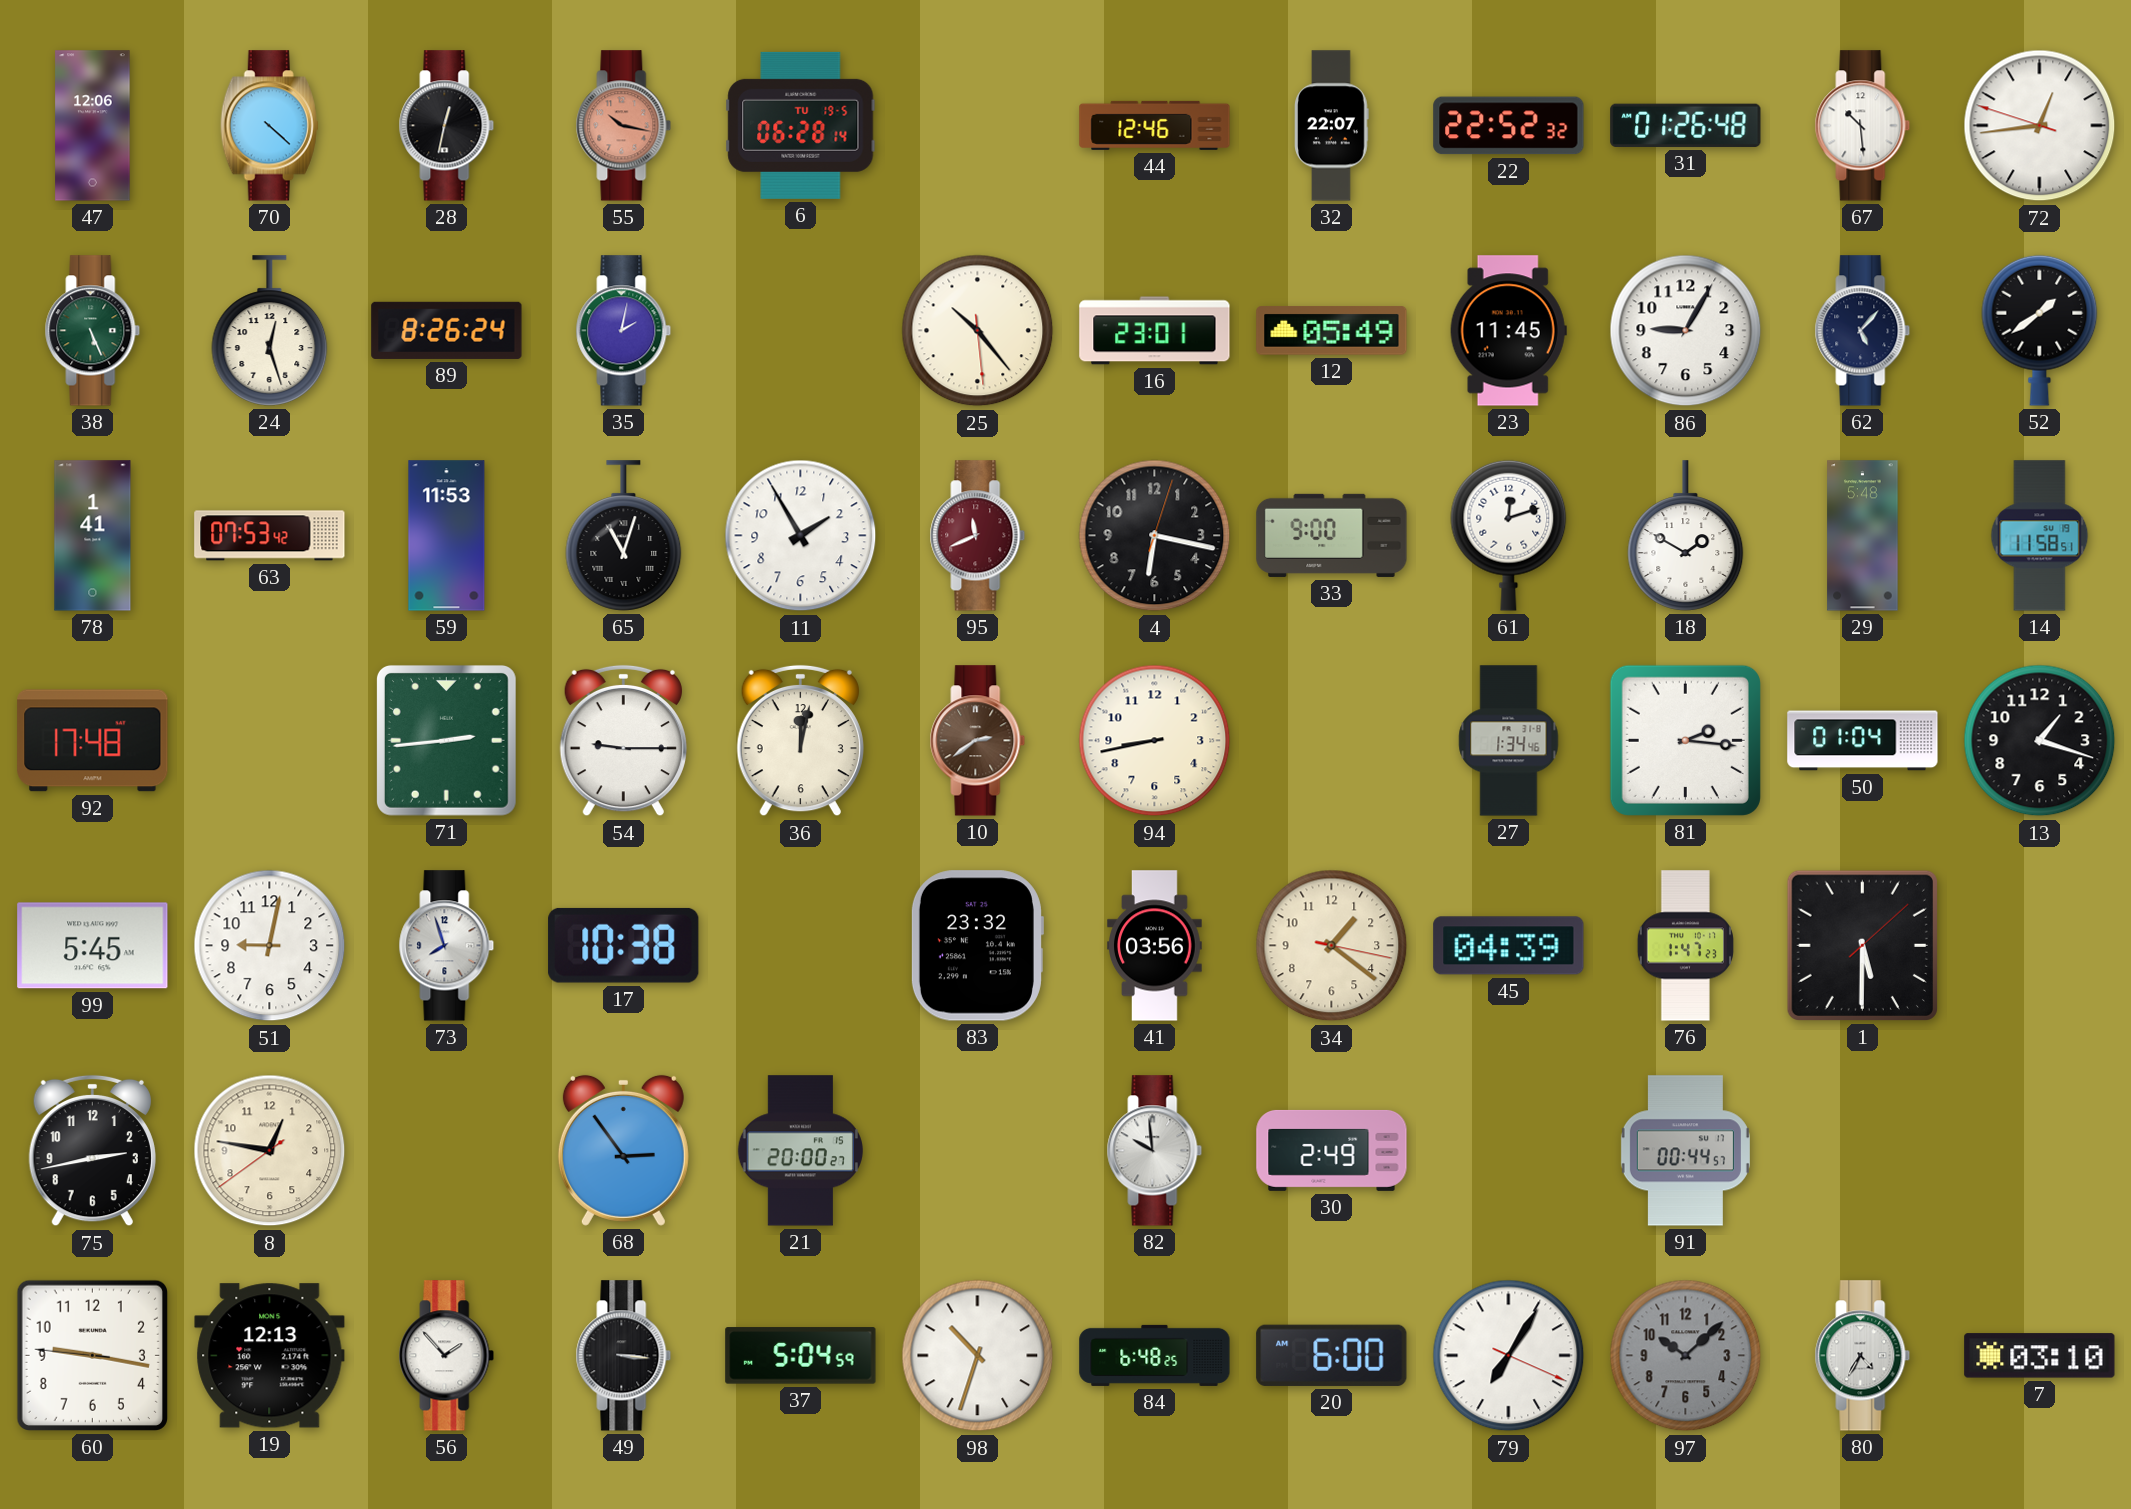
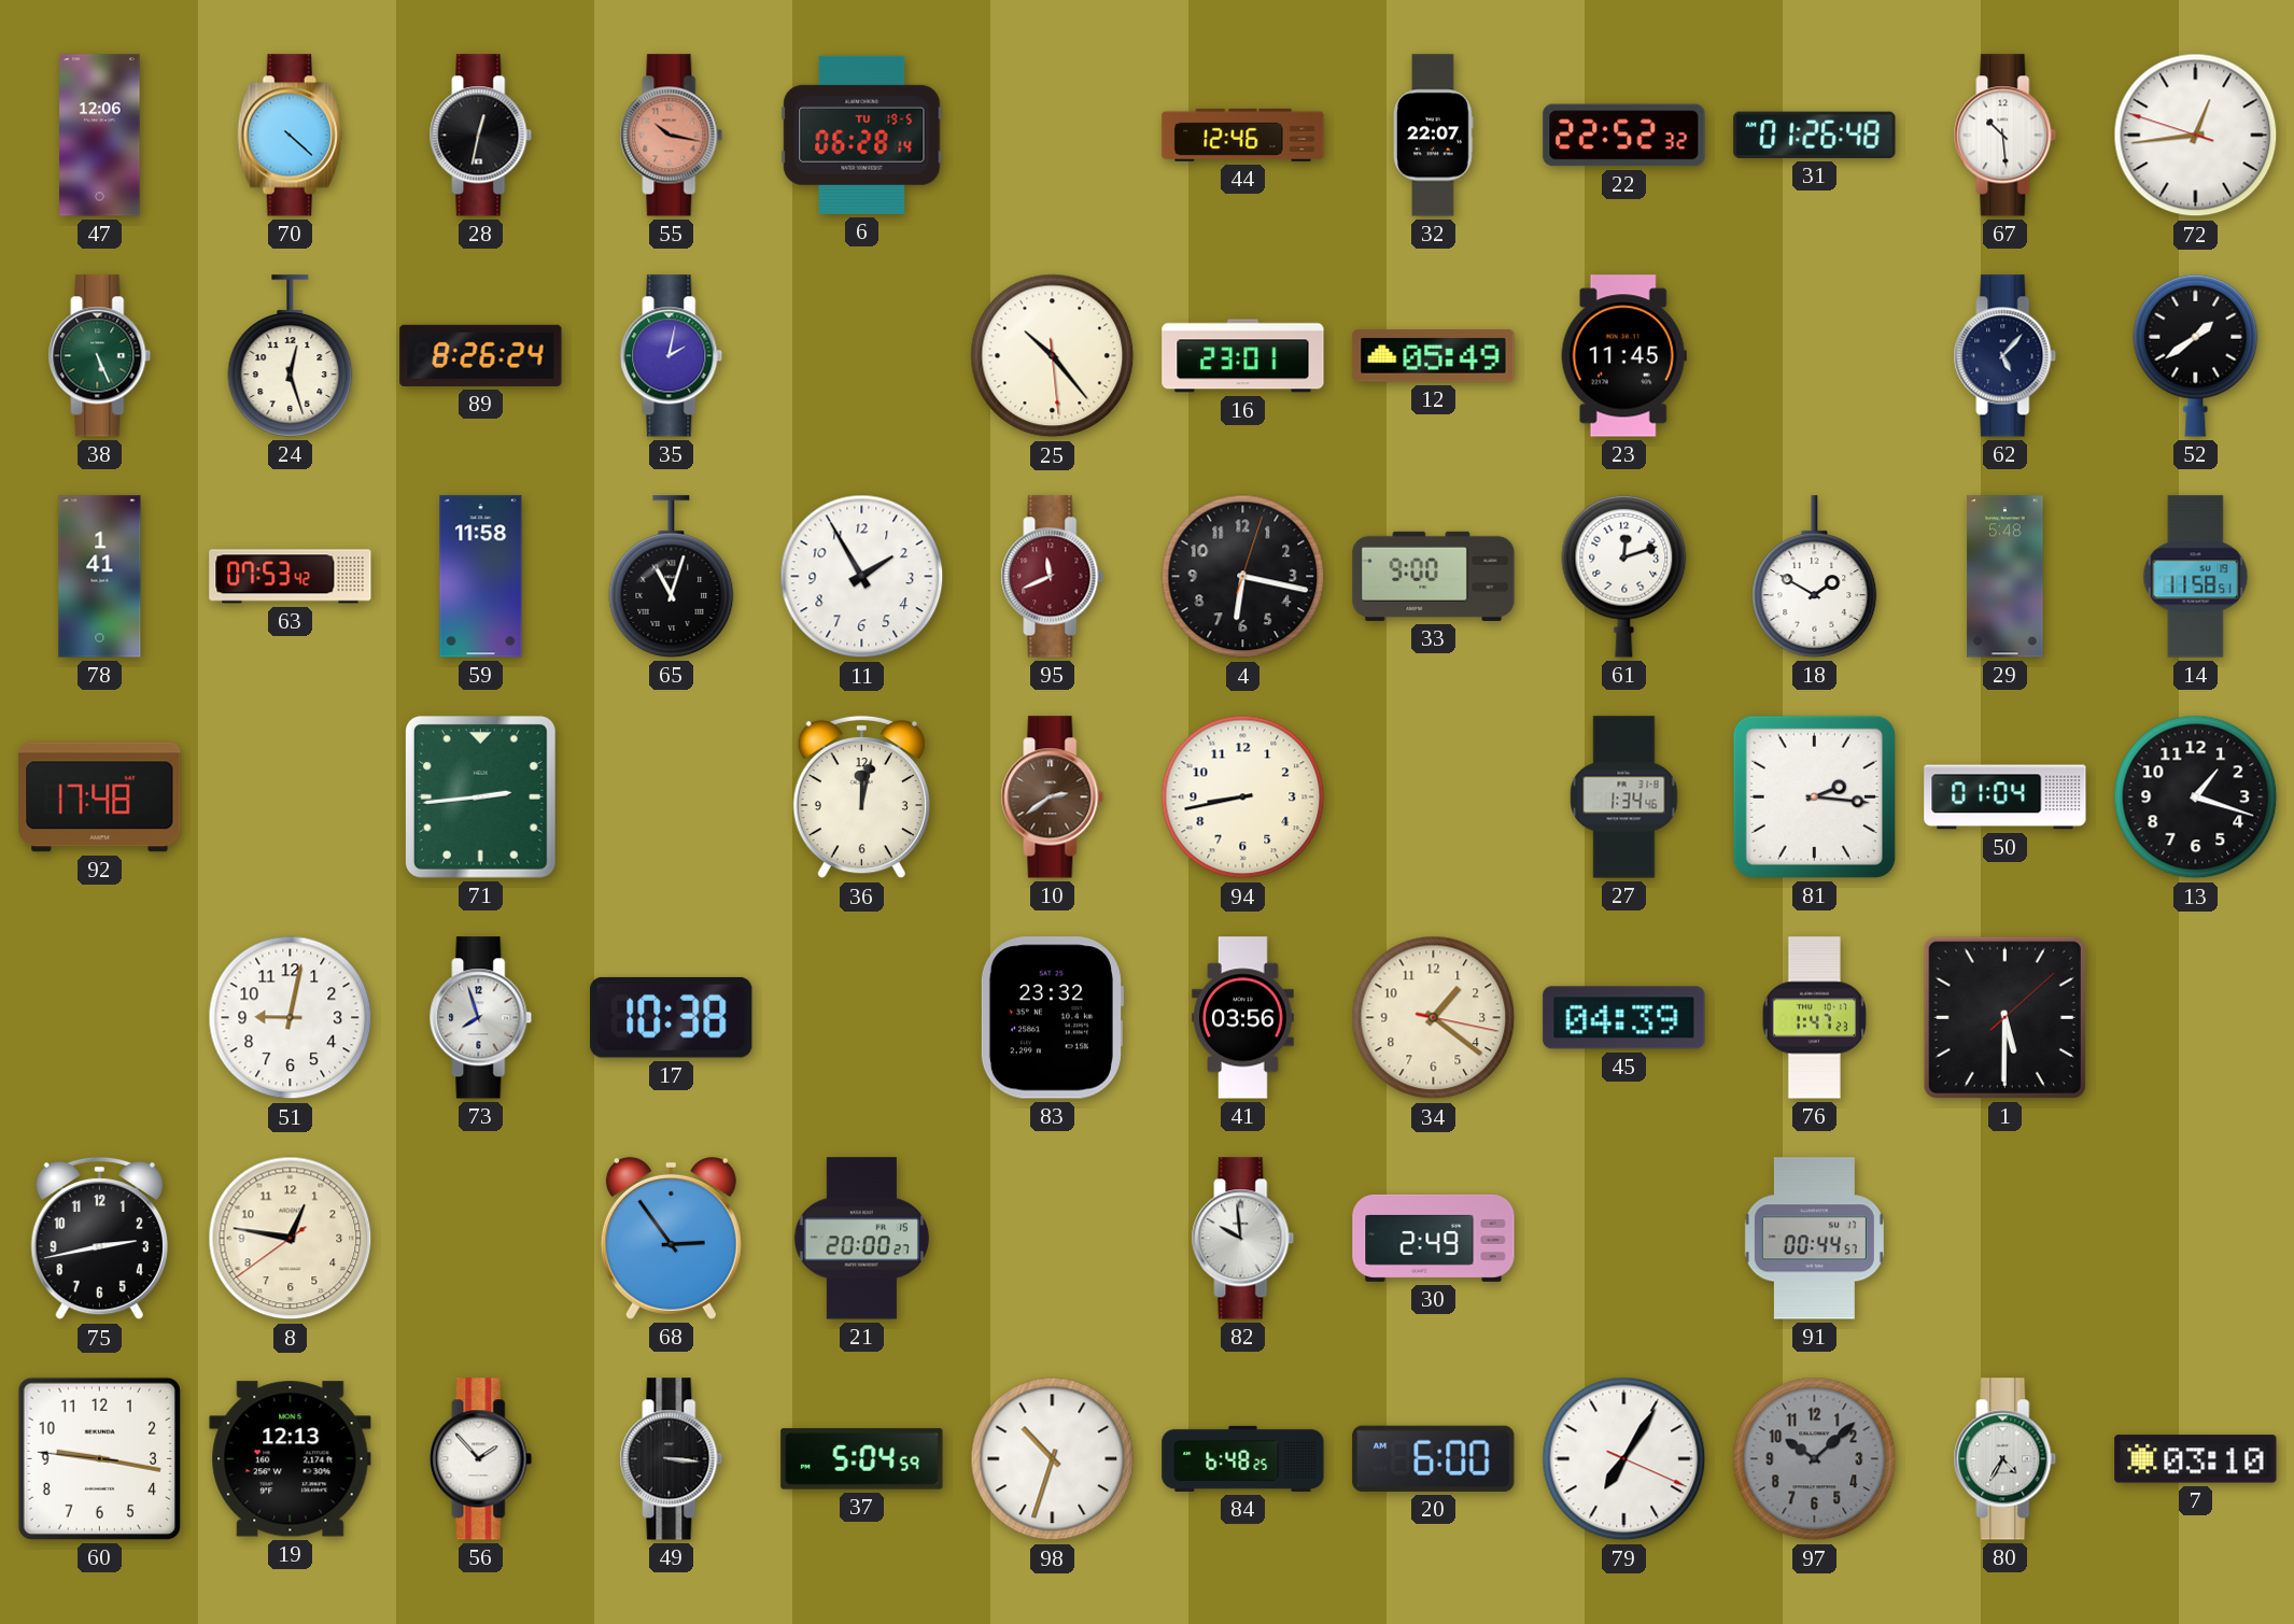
86: 9:05 -> none (1686, 331)
59: 11:53 -> 11:58 (481, 577)
54: 9:15 -> none (623, 741)
99: 5:45 -> none (93, 946)
